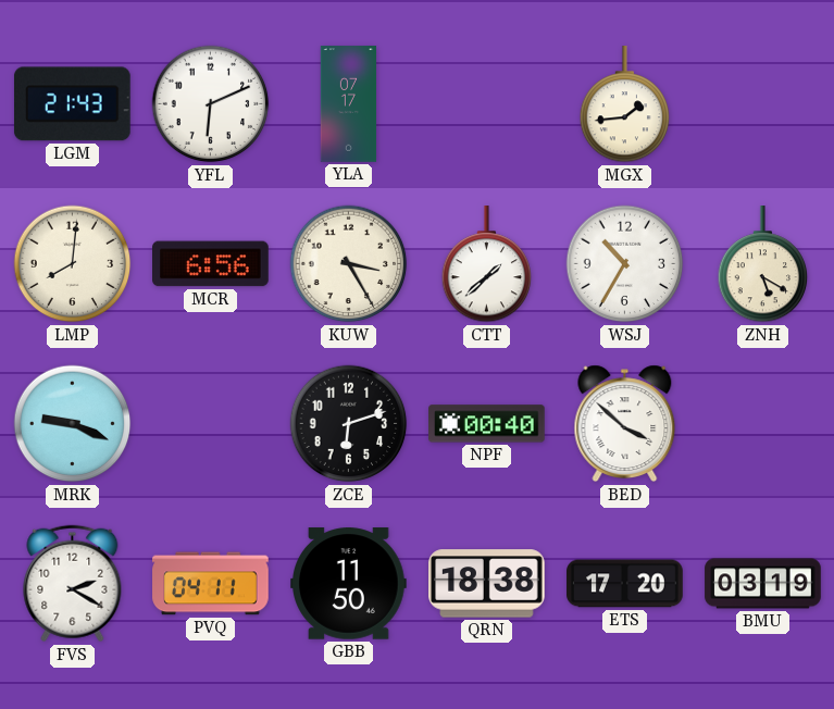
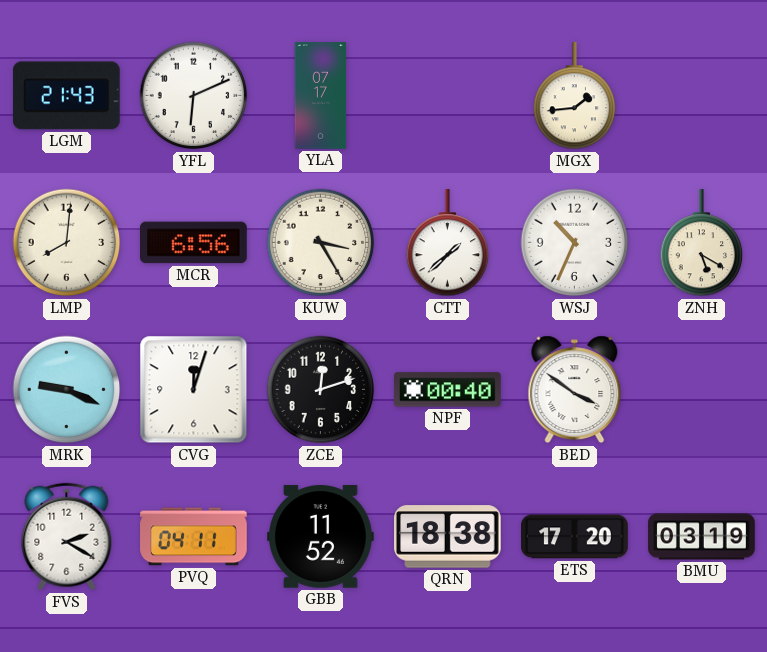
WSJ: 10:35 -> 10:34 (575, 243)
CVG: none -> 12:03 (194, 390)
ZCE: 6:12 -> 12:12 (321, 390)
BED: 3:52 -> 3:51 (575, 390)
GBB: 11:50 -> 11:52 (321, 537)
